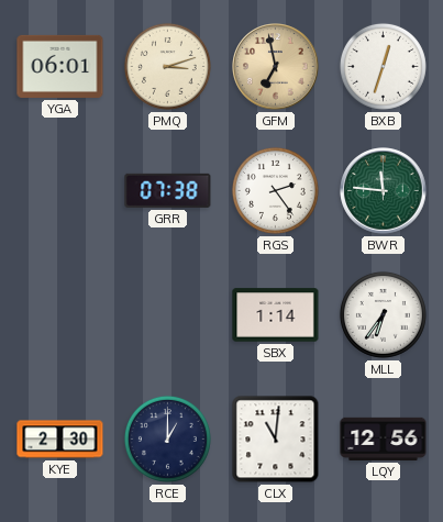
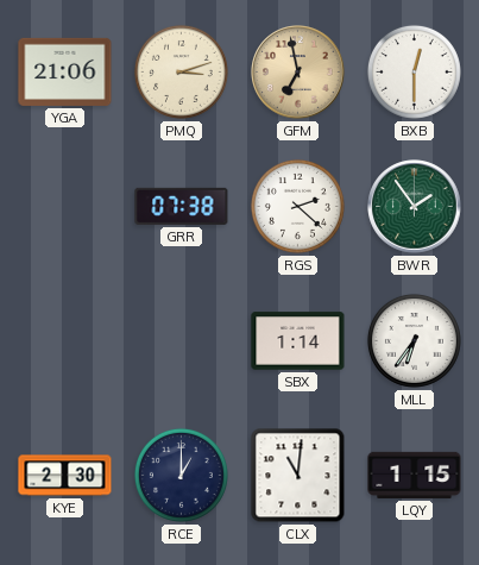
YGA: 06:01 -> 21:06 (65, 71)
BXB: 12:33 -> 12:30 (414, 71)
RGS: 2:24 -> 2:22 (297, 206)
BWR: 11:46 -> 1:54 (415, 207)
LQY: 12:56 -> 1:15 (415, 475)
